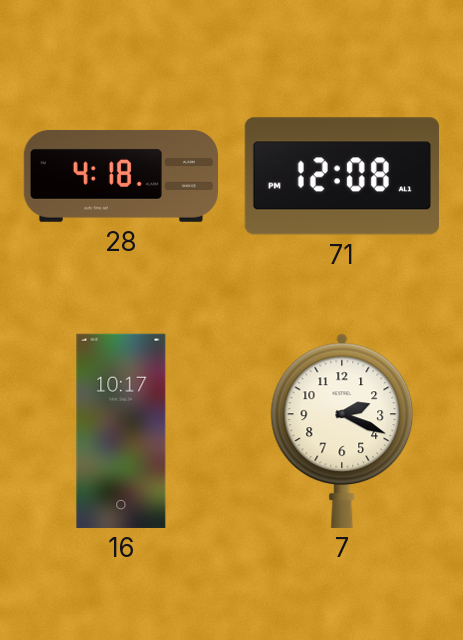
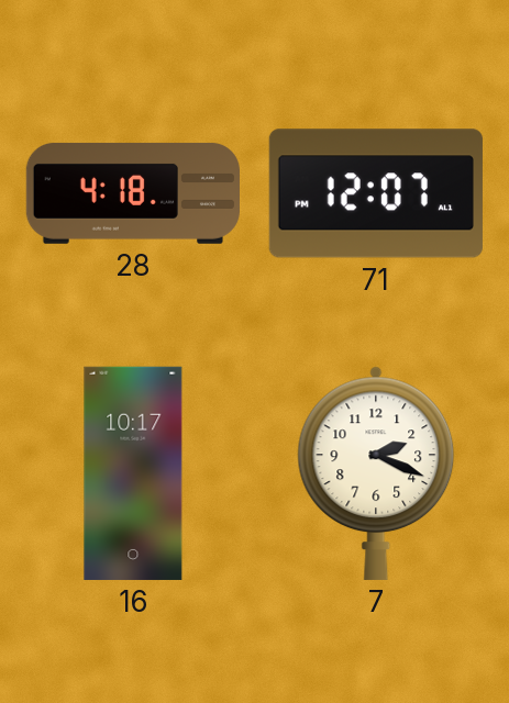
71: 12:08 -> 12:07 (376, 193)
